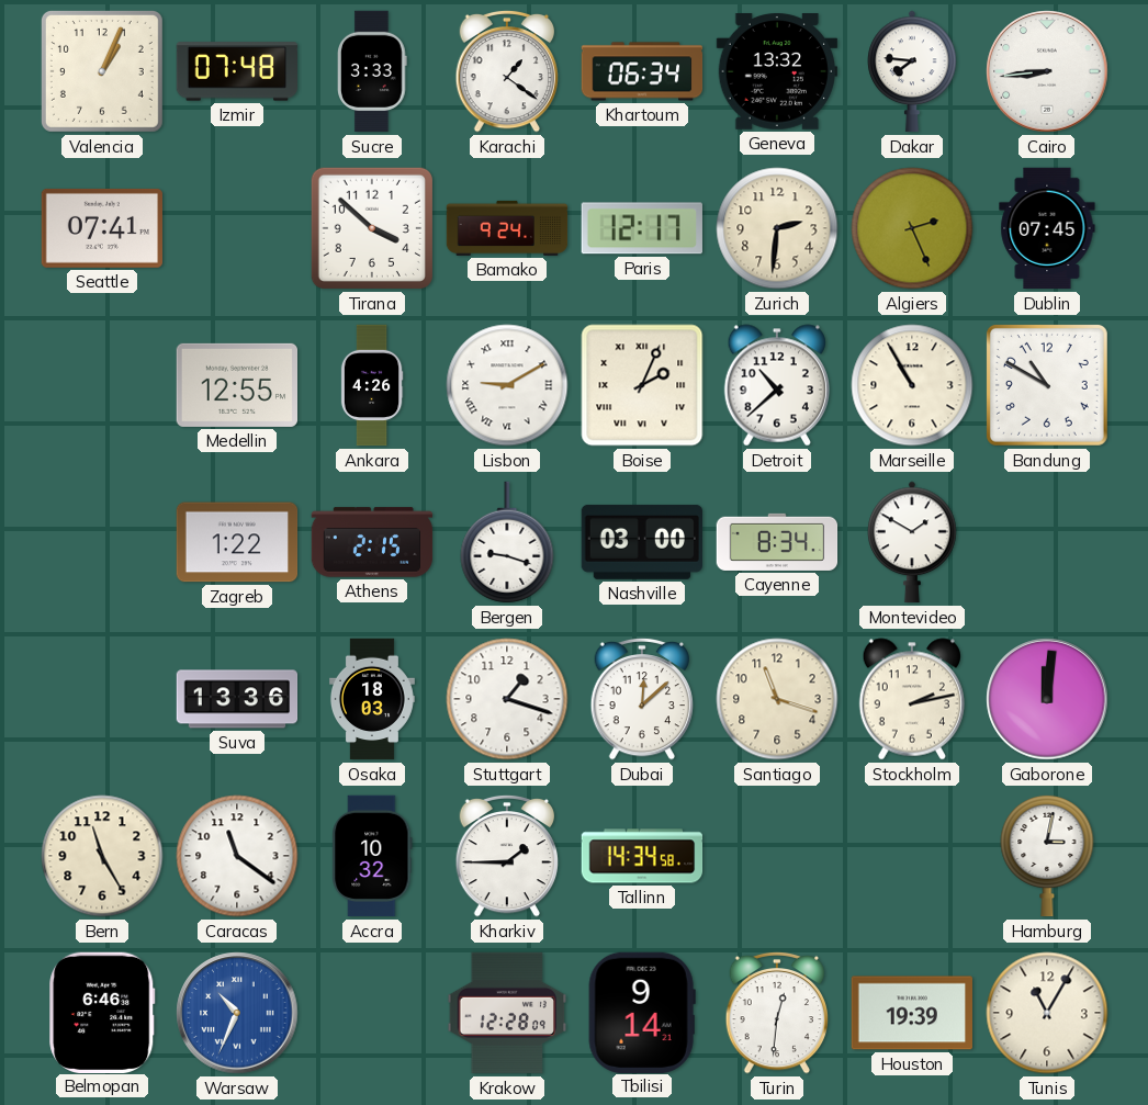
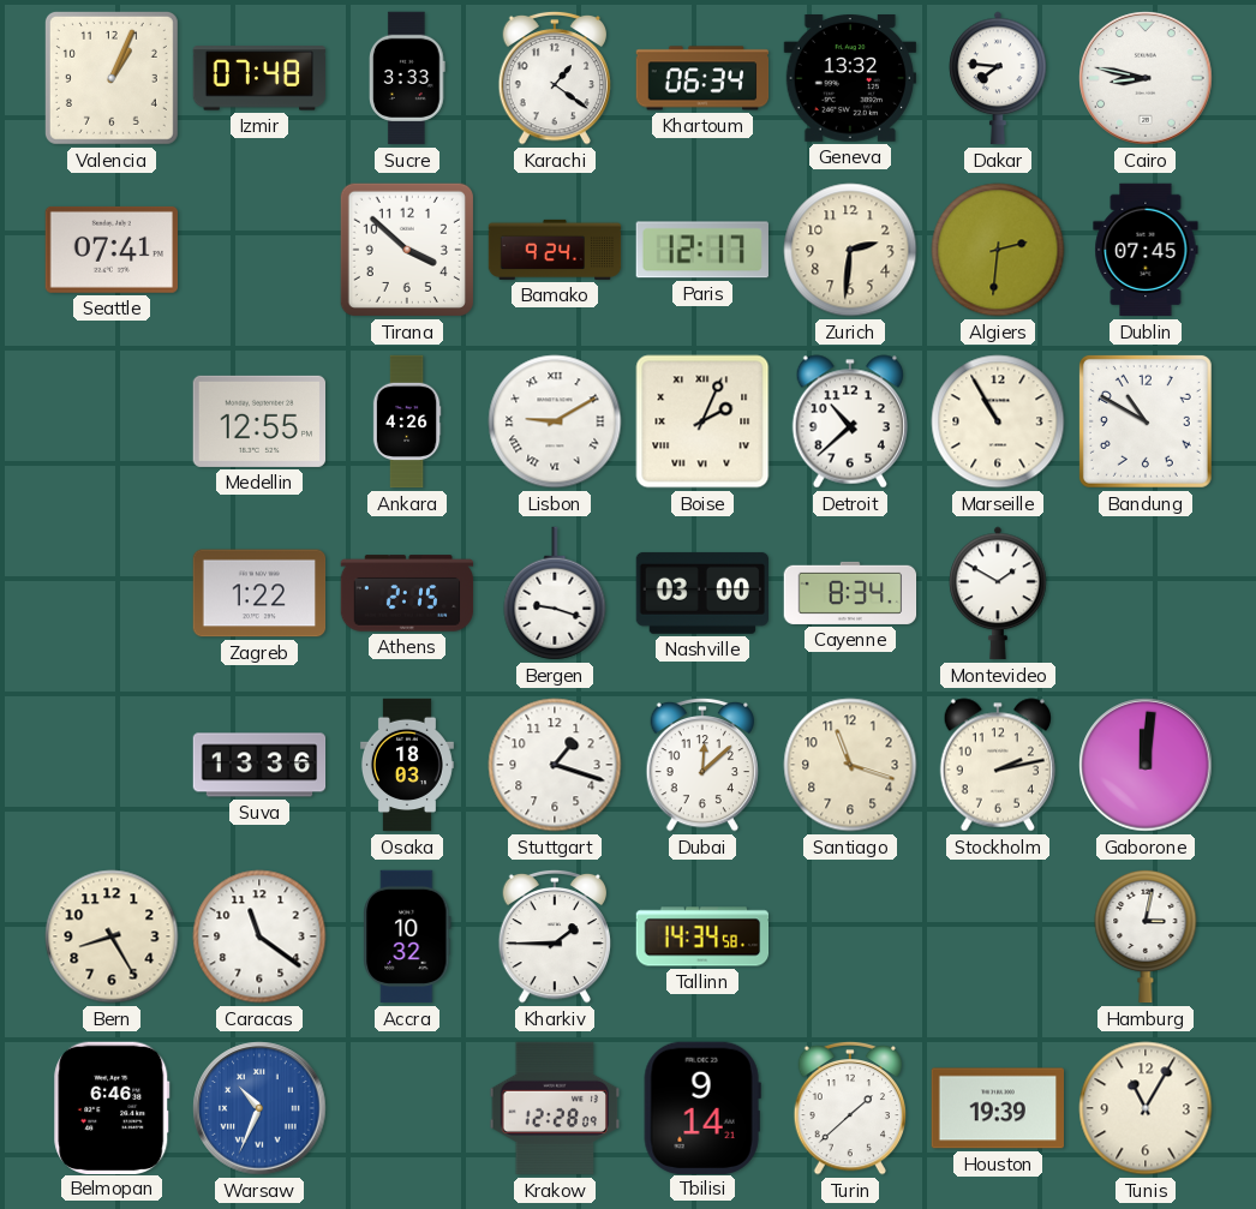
Cairo: 8:44 -> 8:47 (1146, 78)
Algiers: 2:26 -> 2:31 (998, 250)
Bern: 11:25 -> 8:25 (112, 936)
Turin: 12:31 -> 1:38 (850, 1108)
